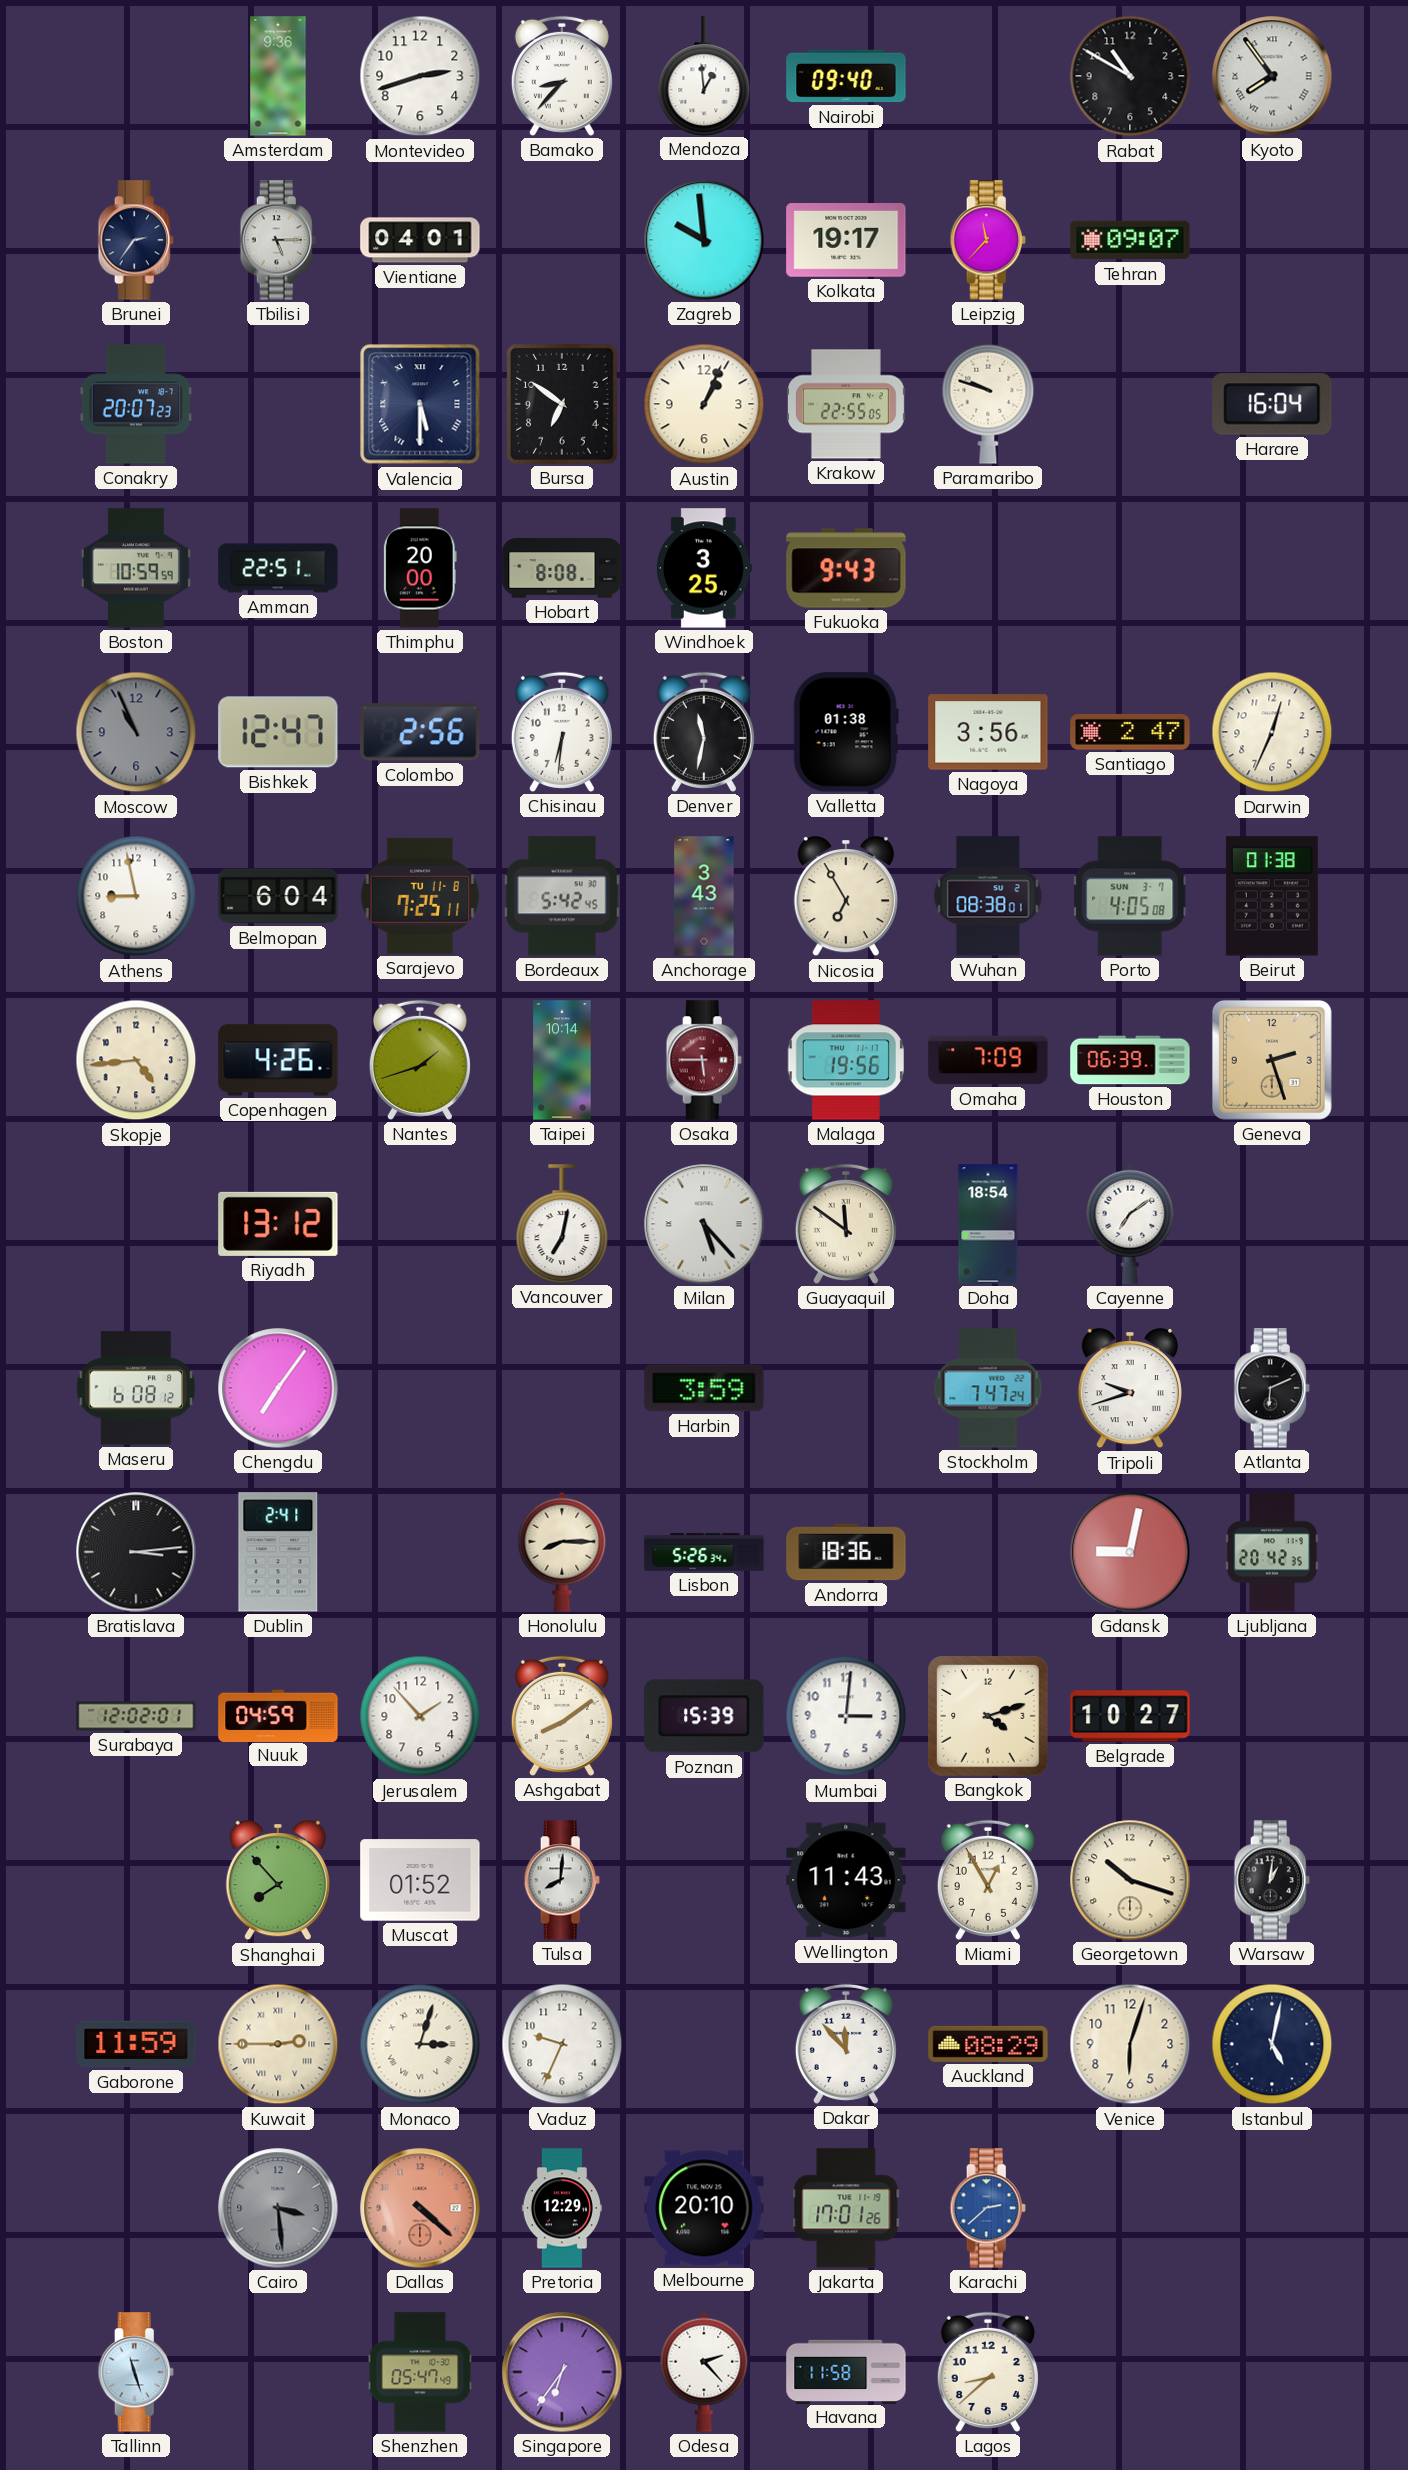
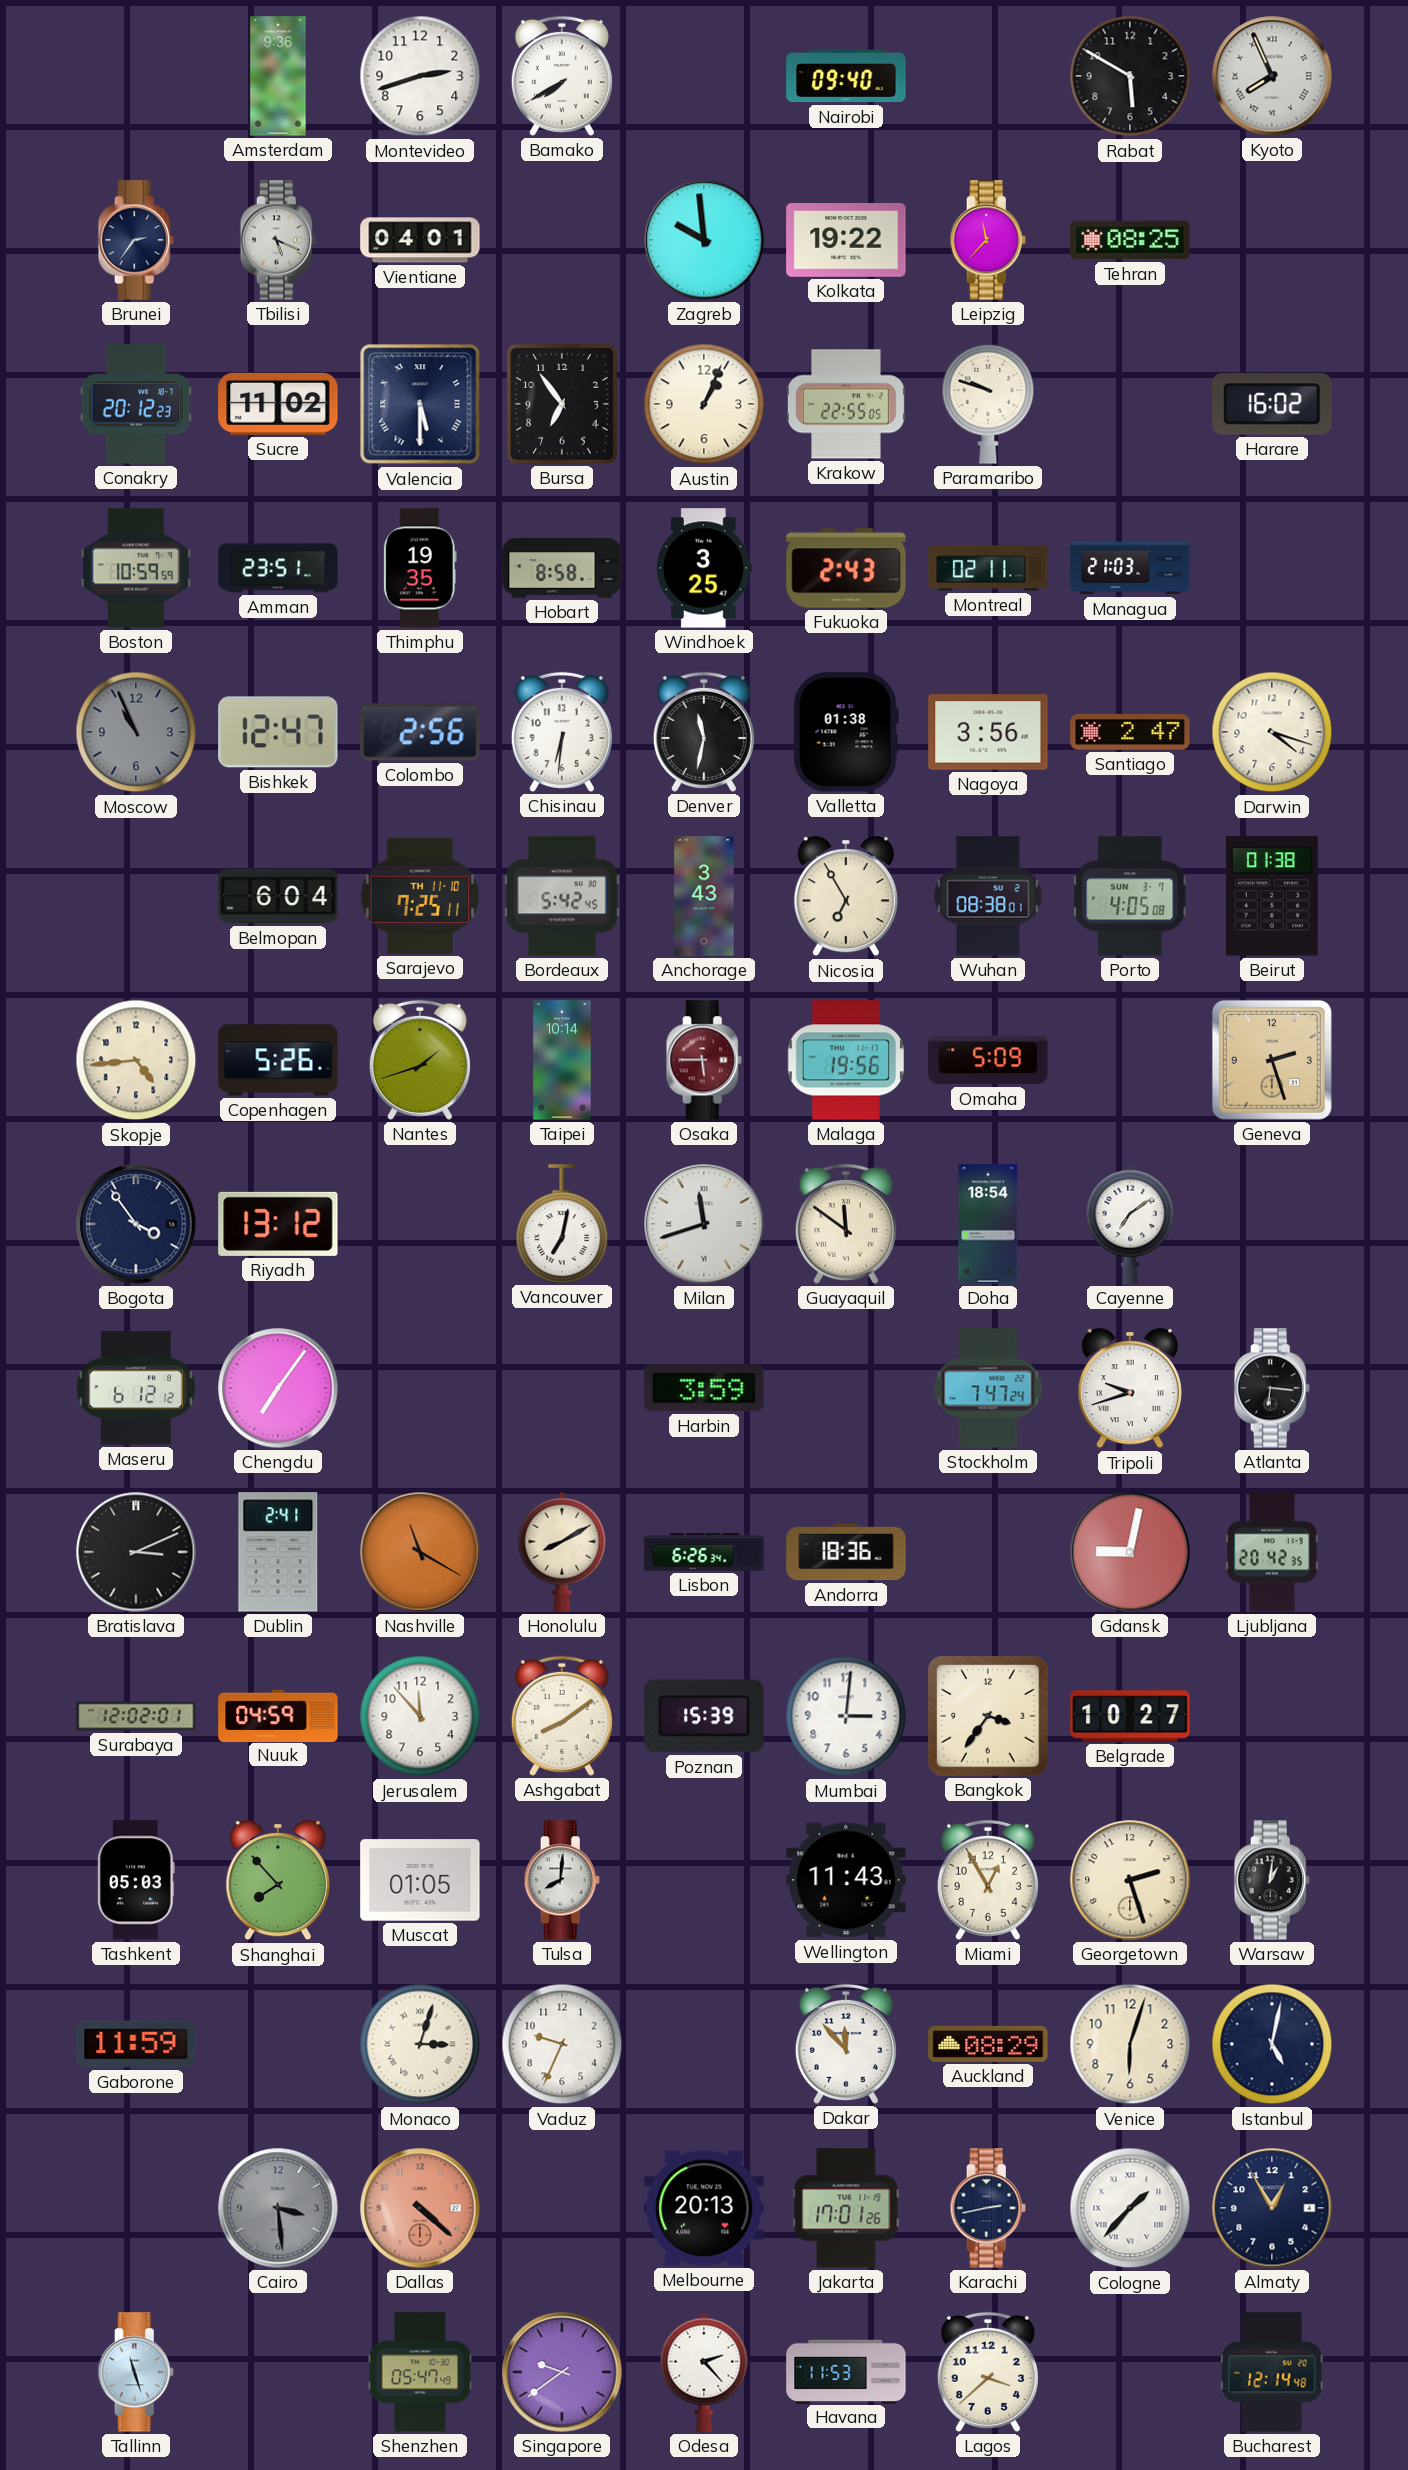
Bamako: 8:37 -> 7:40 (562, 76)
Mendoza: 12:59 -> none (704, 76)
Rabat: 10:50 -> 5:50 (1130, 76)
Kyoto: 7:54 -> 7:56 (1272, 76)
Tbilisi: 5:15 -> 5:19 (278, 240)
Kolkata: 19:17 -> 19:22 (846, 241)
Tehran: 09:07 -> 08:25 (1130, 240)
Conakry: 20:07 -> 20:12 (136, 404)
Sucre: none -> 11:02 (278, 404)
Bursa: 6:51 -> 6:54 (563, 405)
Harare: 16:04 -> 16:02 (1272, 404)
Amman: 22:51 -> 23:51 (278, 568)
Thimphu: 20:00 -> 19:35 (420, 568)
Hobart: 8:08 -> 8:58 (562, 568)
Fukuoka: 9:43 -> 2:43 (846, 568)
Montreal: none -> 02:11 (988, 568)
Managua: none -> 21:03 (1130, 568)
Darwin: 12:34 -> 4:18 (1272, 732)
Athens: 8:58 -> none (136, 896)
Sarajevo date: TU 11-8 -> TH 11-10 (420, 896)
Copenhagen: 4:26 -> 5:26 (278, 1060)
Omaha: 7:09 -> 5:09 (988, 1060)
Houston: 06:39 -> none (1130, 1060)
Bogota: none -> 3:54 (136, 1224)
Milan: 5:23 -> 11:42 (704, 1224)
Maseru: 6:08 -> 6:12 (136, 1388)
Atlanta: 6:11 -> 6:16 (1272, 1388)
Bratislava: 3:14 -> 3:11 (136, 1552)
Nashville: none -> 11:20 (420, 1552)
Honolulu: 8:15 -> 8:10 (562, 1552)
Lisbon: 5:26 -> 6:26 (704, 1553)
Jerusalem: 1:53 -> 11:53 (420, 1716)
Bangkok: 4:12 -> 3:36 (988, 1716)
Tashkent: none -> 05:03 (136, 1880)
Muscat: 01:52 -> 01:05 (420, 1880)
Georgetown: 10:18 -> 2:27 (1130, 1880)
Kuwait: 2:45 -> none (278, 2044)
Pretoria: 12:29 -> none (562, 2208)
Melbourne: 20:10 -> 20:13 (704, 2208)
Karachi: 2:38 -> 2:43 (988, 2208)
Karachi dial: blue -> navy (988, 2208)
Cologne: none -> 1:37 (1130, 2208)
Almaty: none -> 12:55 (1272, 2208)
Singapore: 6:36 -> 9:39 (562, 2372)
Havana: 11:58 -> 11:53 (846, 2371)
Lagos: 8:38 -> 3:38 (988, 2372)
Bucharest: none -> 12:14 (1273, 2372)
